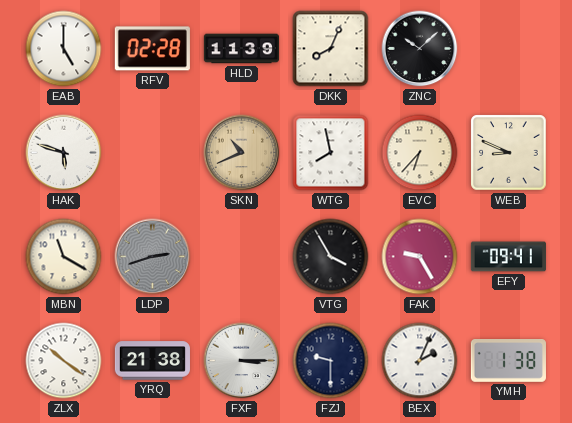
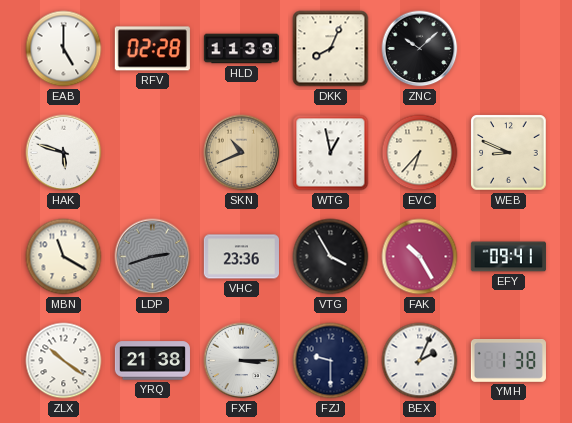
WTG: 7:58 -> 12:58 (331, 153)
VHC: none -> 23:36 (241, 257)
FAK: 9:25 -> 10:25 (420, 257)
